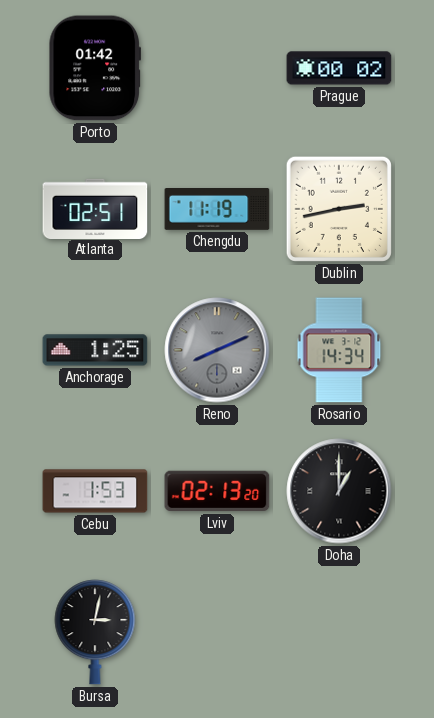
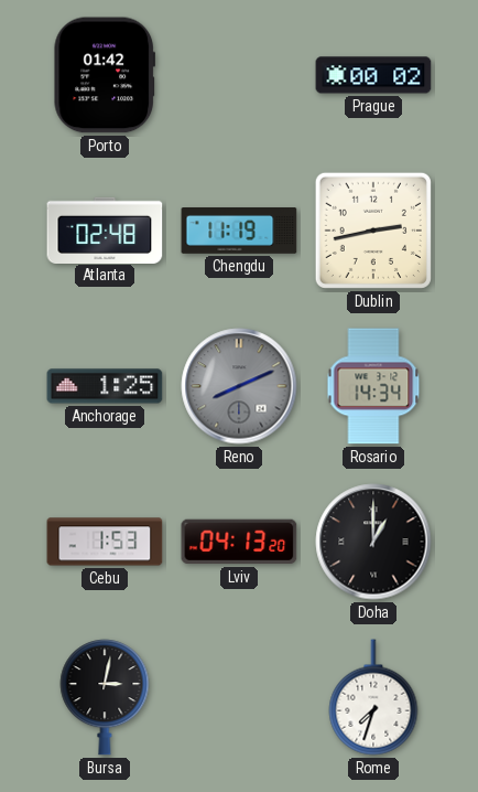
Atlanta: 02:51 -> 02:48 (105, 229)
Lviv: 02:13 -> 04:13 (239, 542)
Rome: none -> 7:33 (373, 697)
